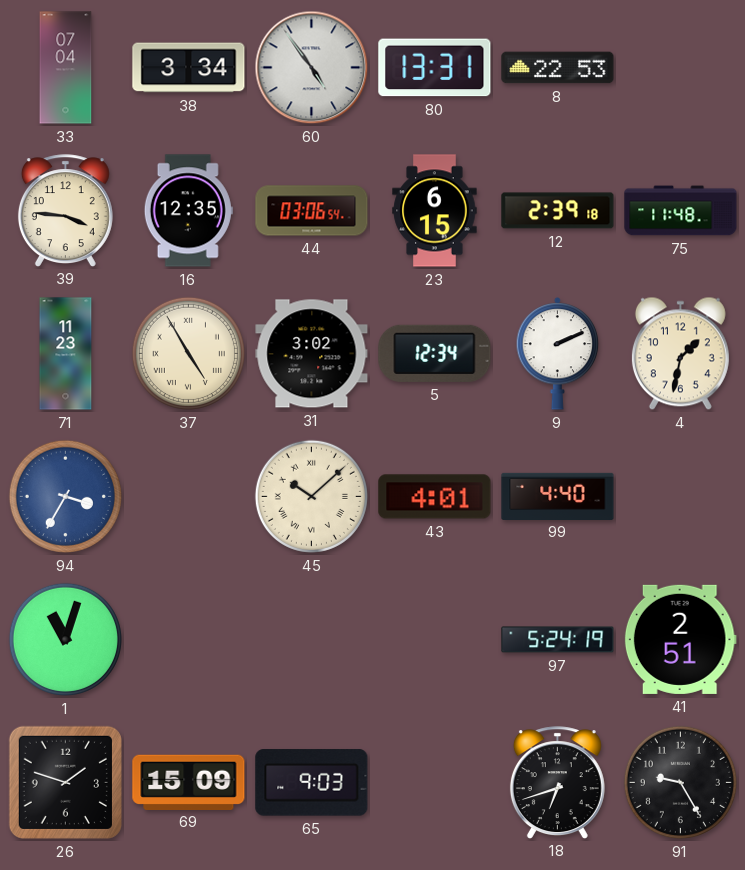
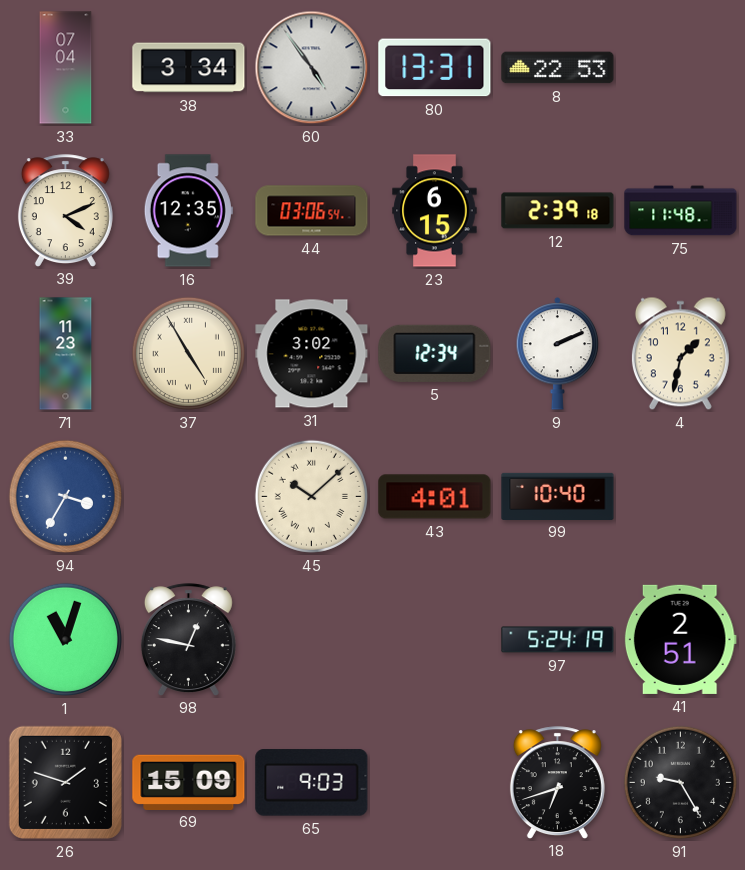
39: 3:46 -> 4:11 (65, 210)
99: 4:40 -> 10:40 (558, 496)
98: none -> 12:47 (188, 639)
